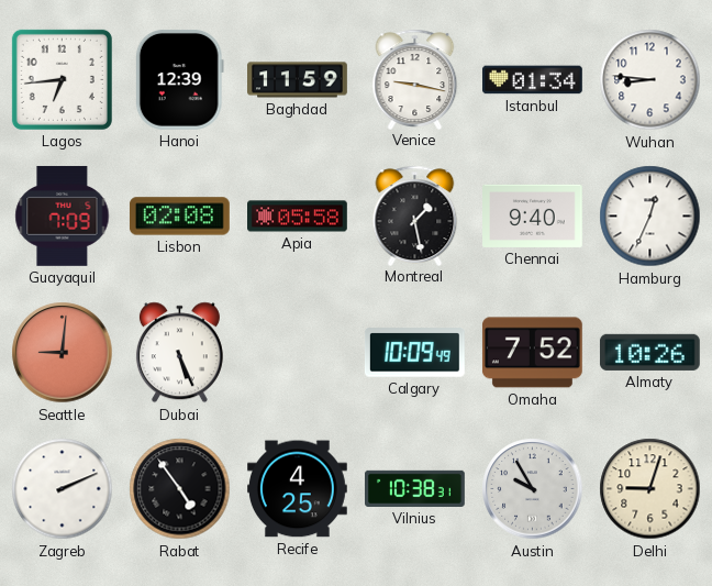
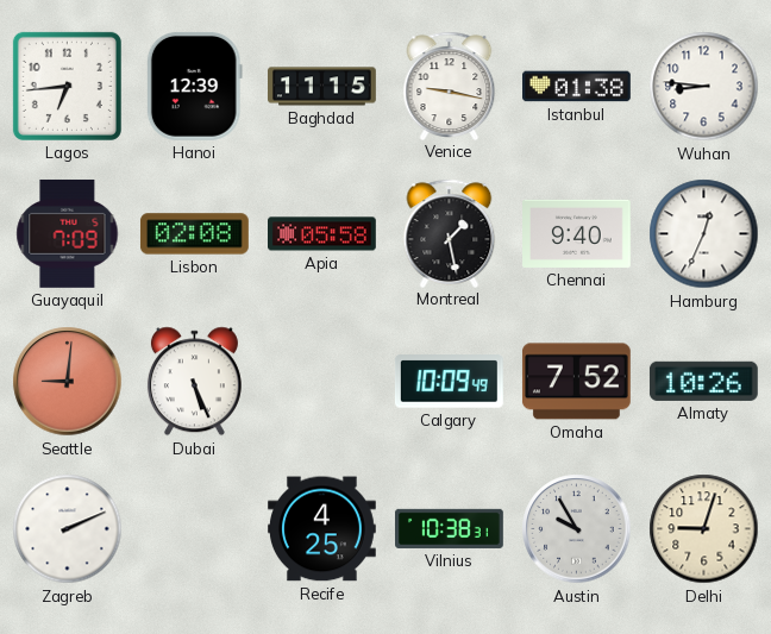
Baghdad: 11:59 -> 11:15 (322, 87)
Istanbul: 01:34 -> 01:38 (577, 87)
Rabat: 4:54 -> none (180, 489)
